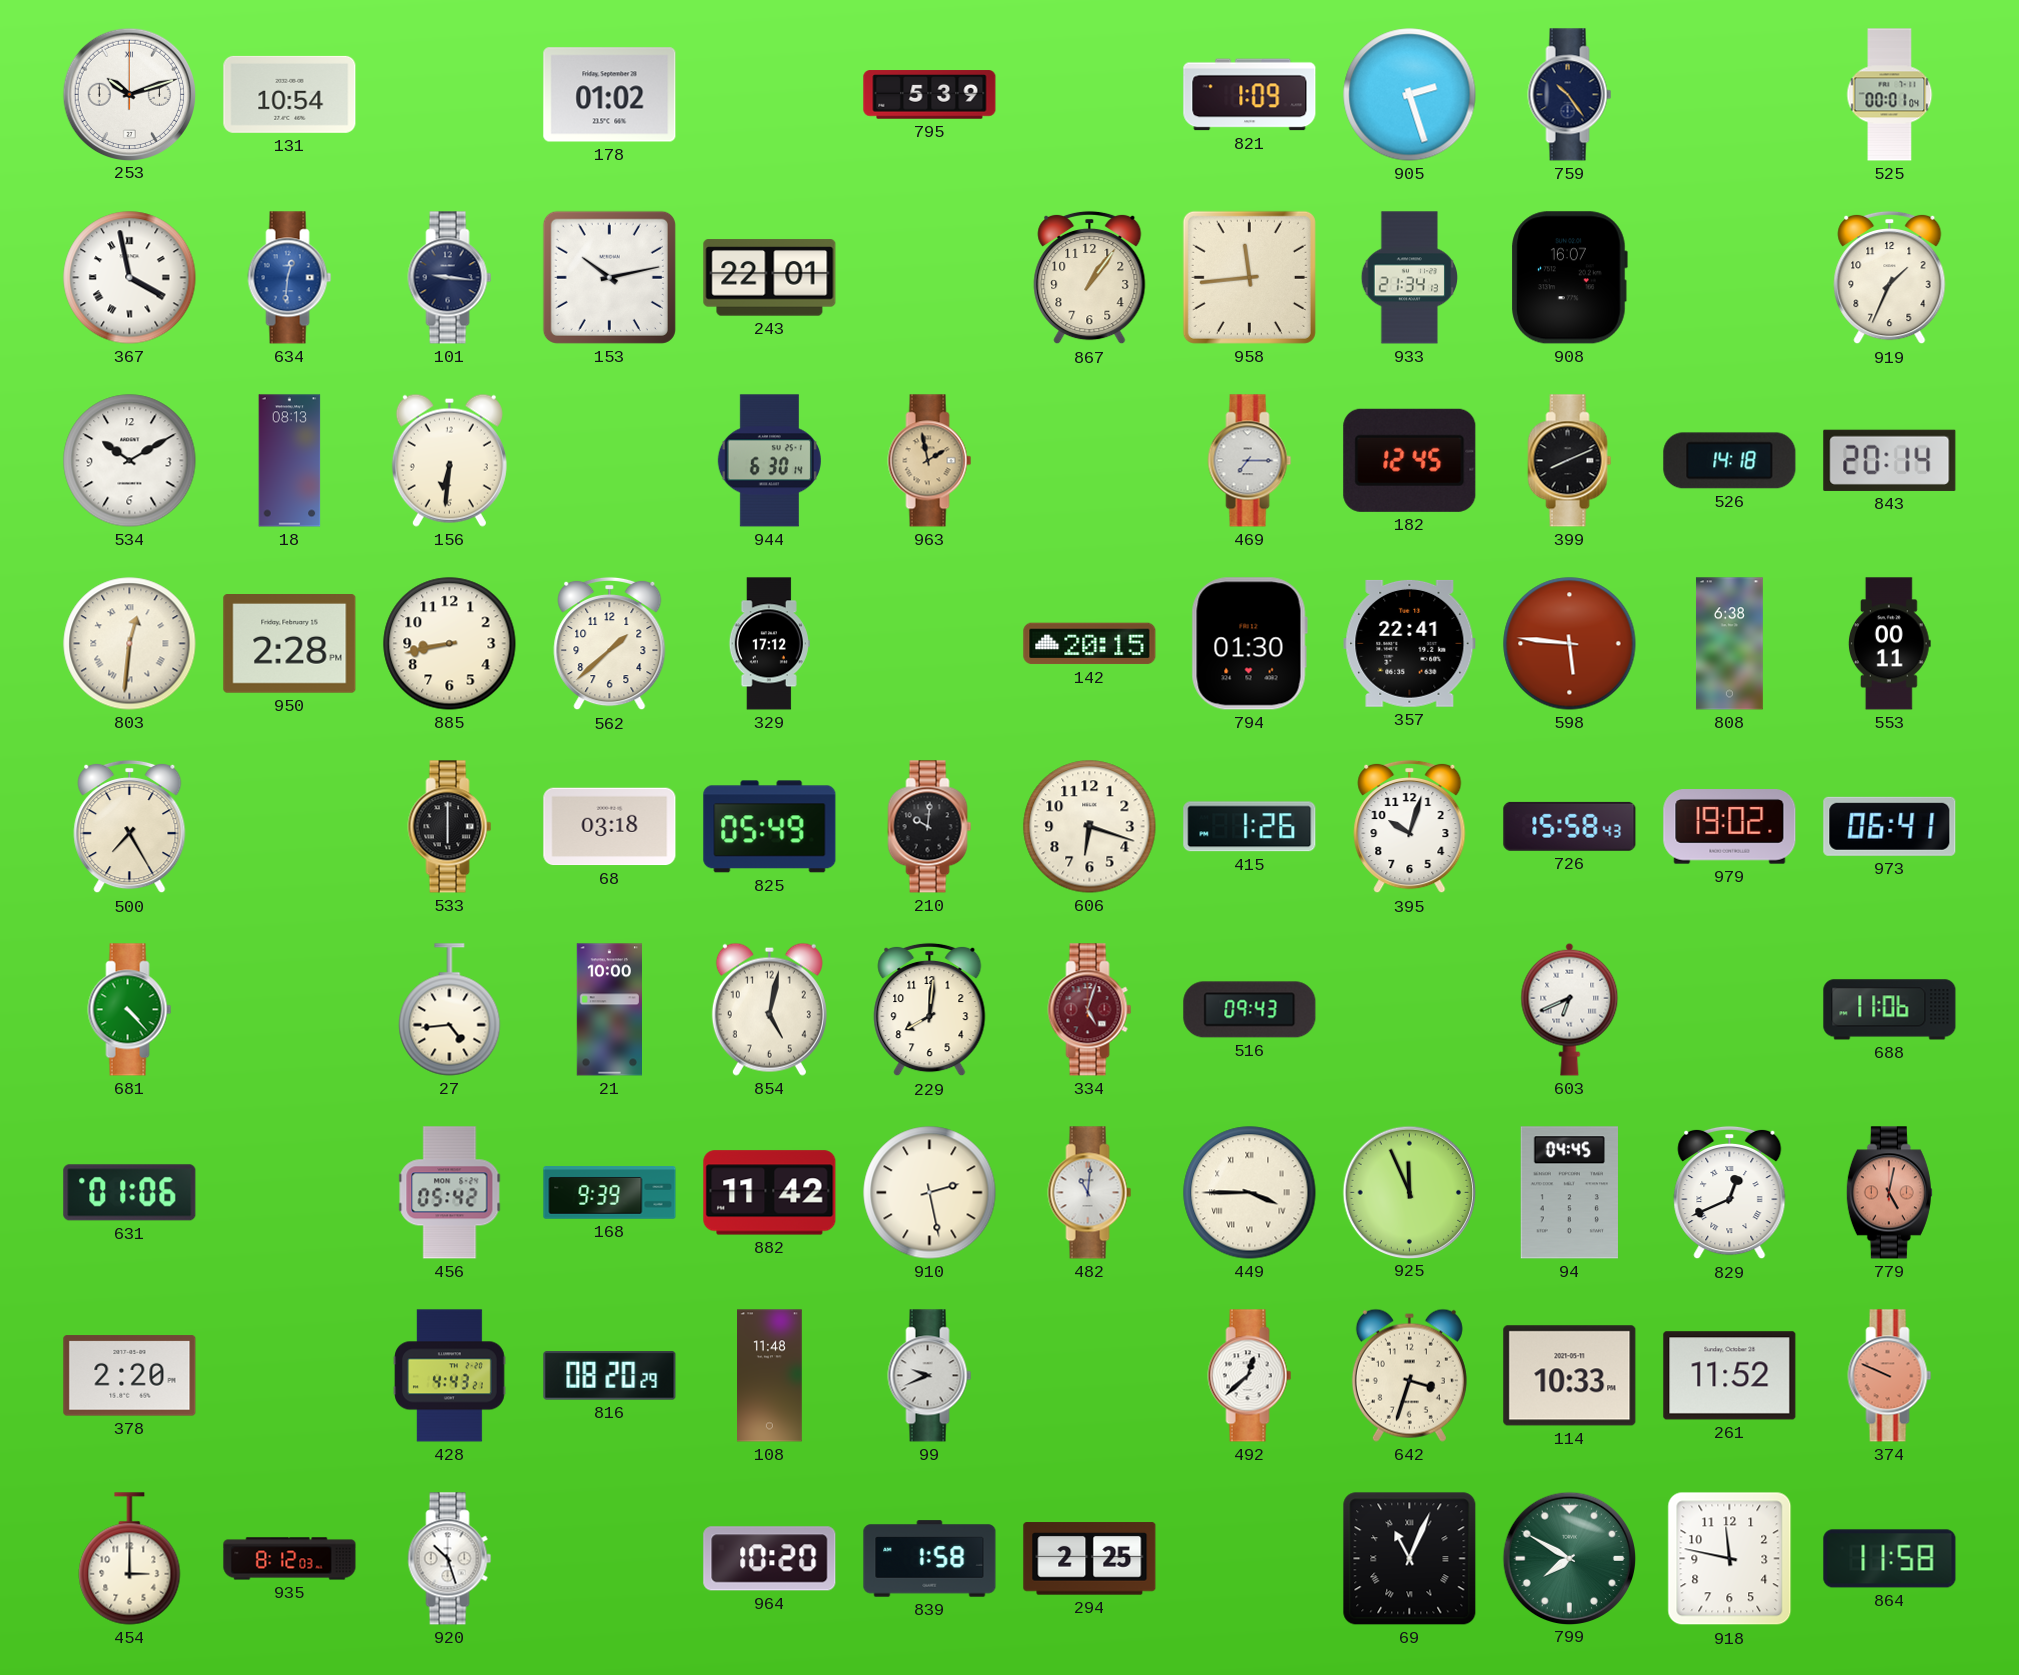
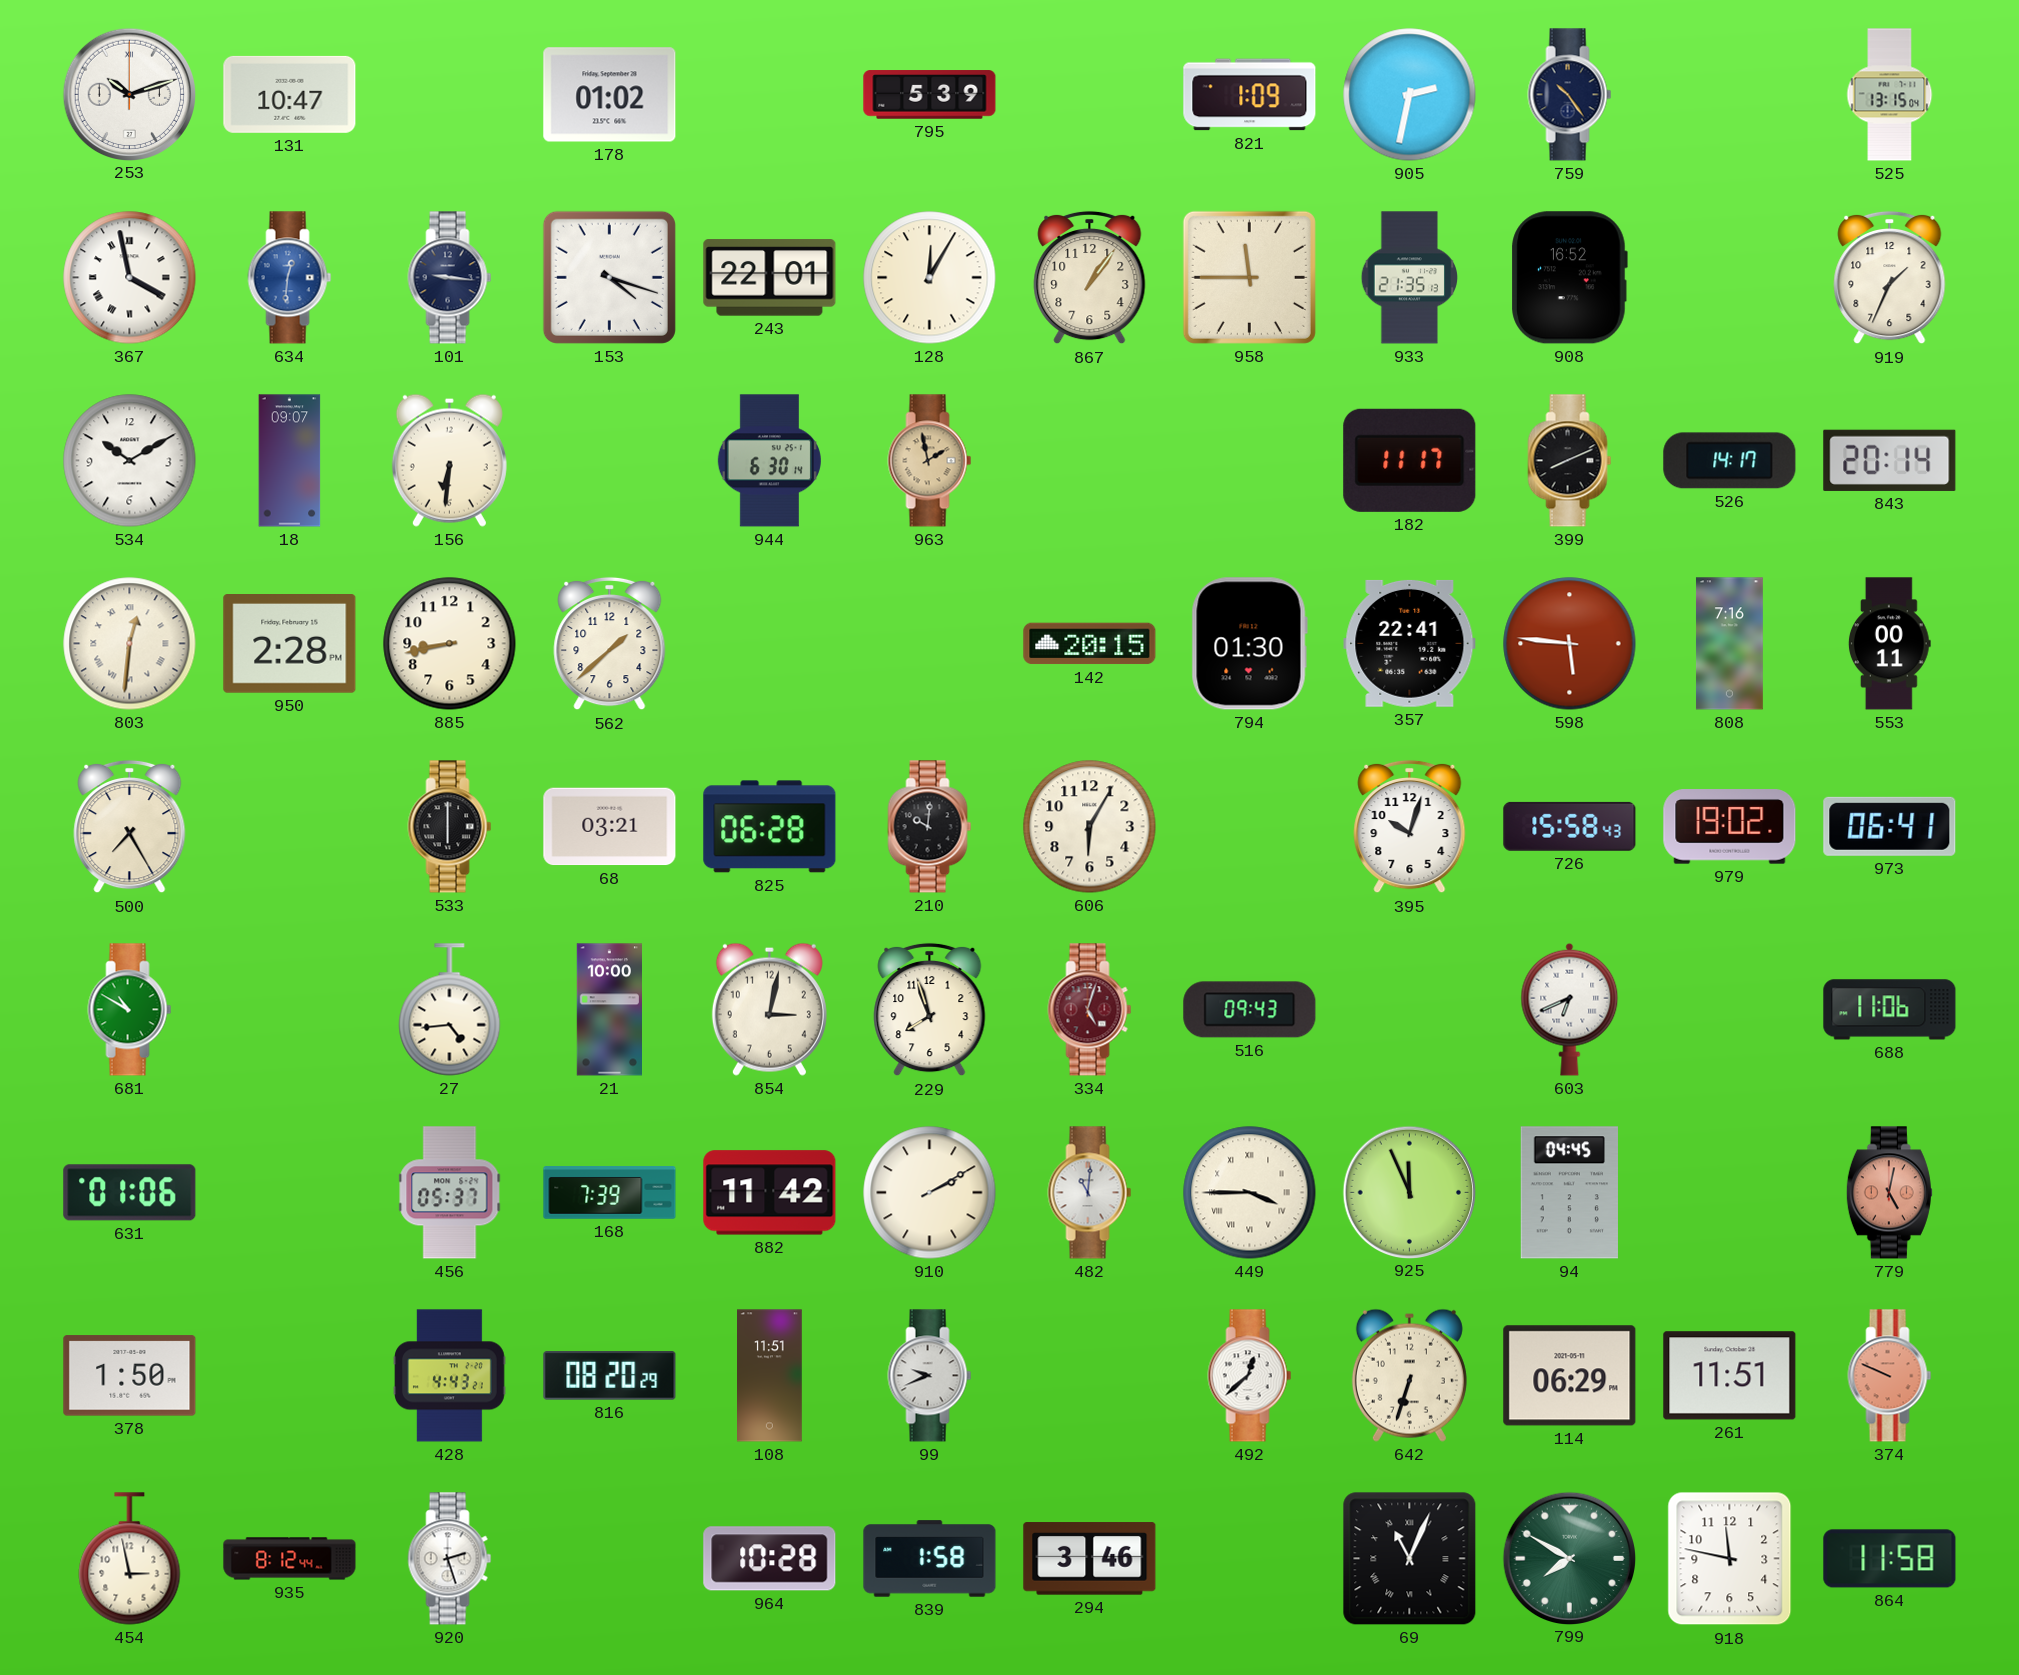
131: 10:54 -> 10:47 (290, 94)
905: 2:27 -> 2:32 (1410, 95)
525: 00:01 -> 13:15 (1890, 95)
153: 10:13 -> 4:18 (609, 277)
128: none -> 12:05 (930, 278)
958: 11:44 -> 11:45 (1249, 277)
933: 21:34 -> 21:35 (1410, 278)
908: 16:07 -> 16:52 (1569, 278)
18: 08:13 -> 09:07 (290, 461)
469: 7:15 -> none (1250, 461)
182: 12:45 -> 11:17 (1410, 460)
526: 14:18 -> 14:17 (1730, 461)
329: 17:12 -> none (769, 644)
808: 6:38 -> 7:16 (1729, 644)
68: 03:18 -> 03:21 (610, 827)
825: 05:49 -> 06:28 (770, 827)
606: 6:18 -> 6:05 (1090, 827)
415: 1:26 -> none (1250, 827)
681: 4:23 -> 10:50 (130, 1010)
854: 5:02 -> 3:02 (769, 1009)
229: 8:01 -> 7:57 (930, 1010)
456: 05:42 -> 05:37 (450, 1193)
168: 9:39 -> 7:39 (610, 1193)
910: 2:28 -> 2:10 (930, 1193)
829: 12:41 -> none (1730, 1193)
378: 2:20 -> 1:50 (130, 1376)
108: 11:48 -> 11:51 (770, 1376)
642: 3:33 -> 6:33 (1409, 1375)
114: 10:33 -> 06:29 (1570, 1376)
261: 11:52 -> 11:51 (1730, 1376)
454: 3:00 -> 2:58 (130, 1559)
935: 8:12:03 -> 8:12:44 (290, 1559)
920: 10:27 -> 2:27 (450, 1559)
964: 10:20 -> 10:28 (770, 1559)
294: 2:25 -> 3:46 (1090, 1559)
